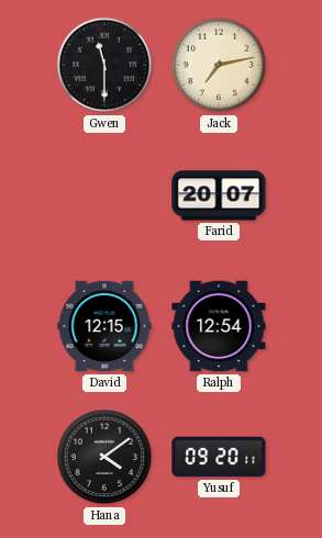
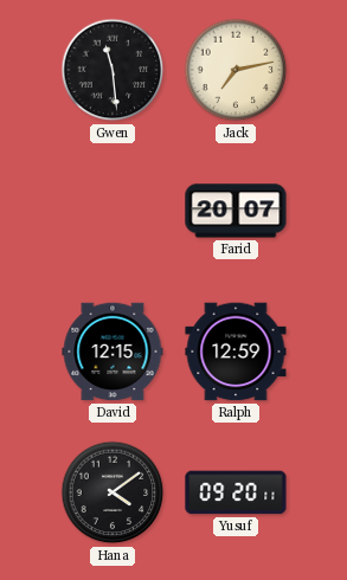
Gwen: 11:30 -> 11:29 (113, 70)
Ralph: 12:54 -> 12:59 (236, 352)
